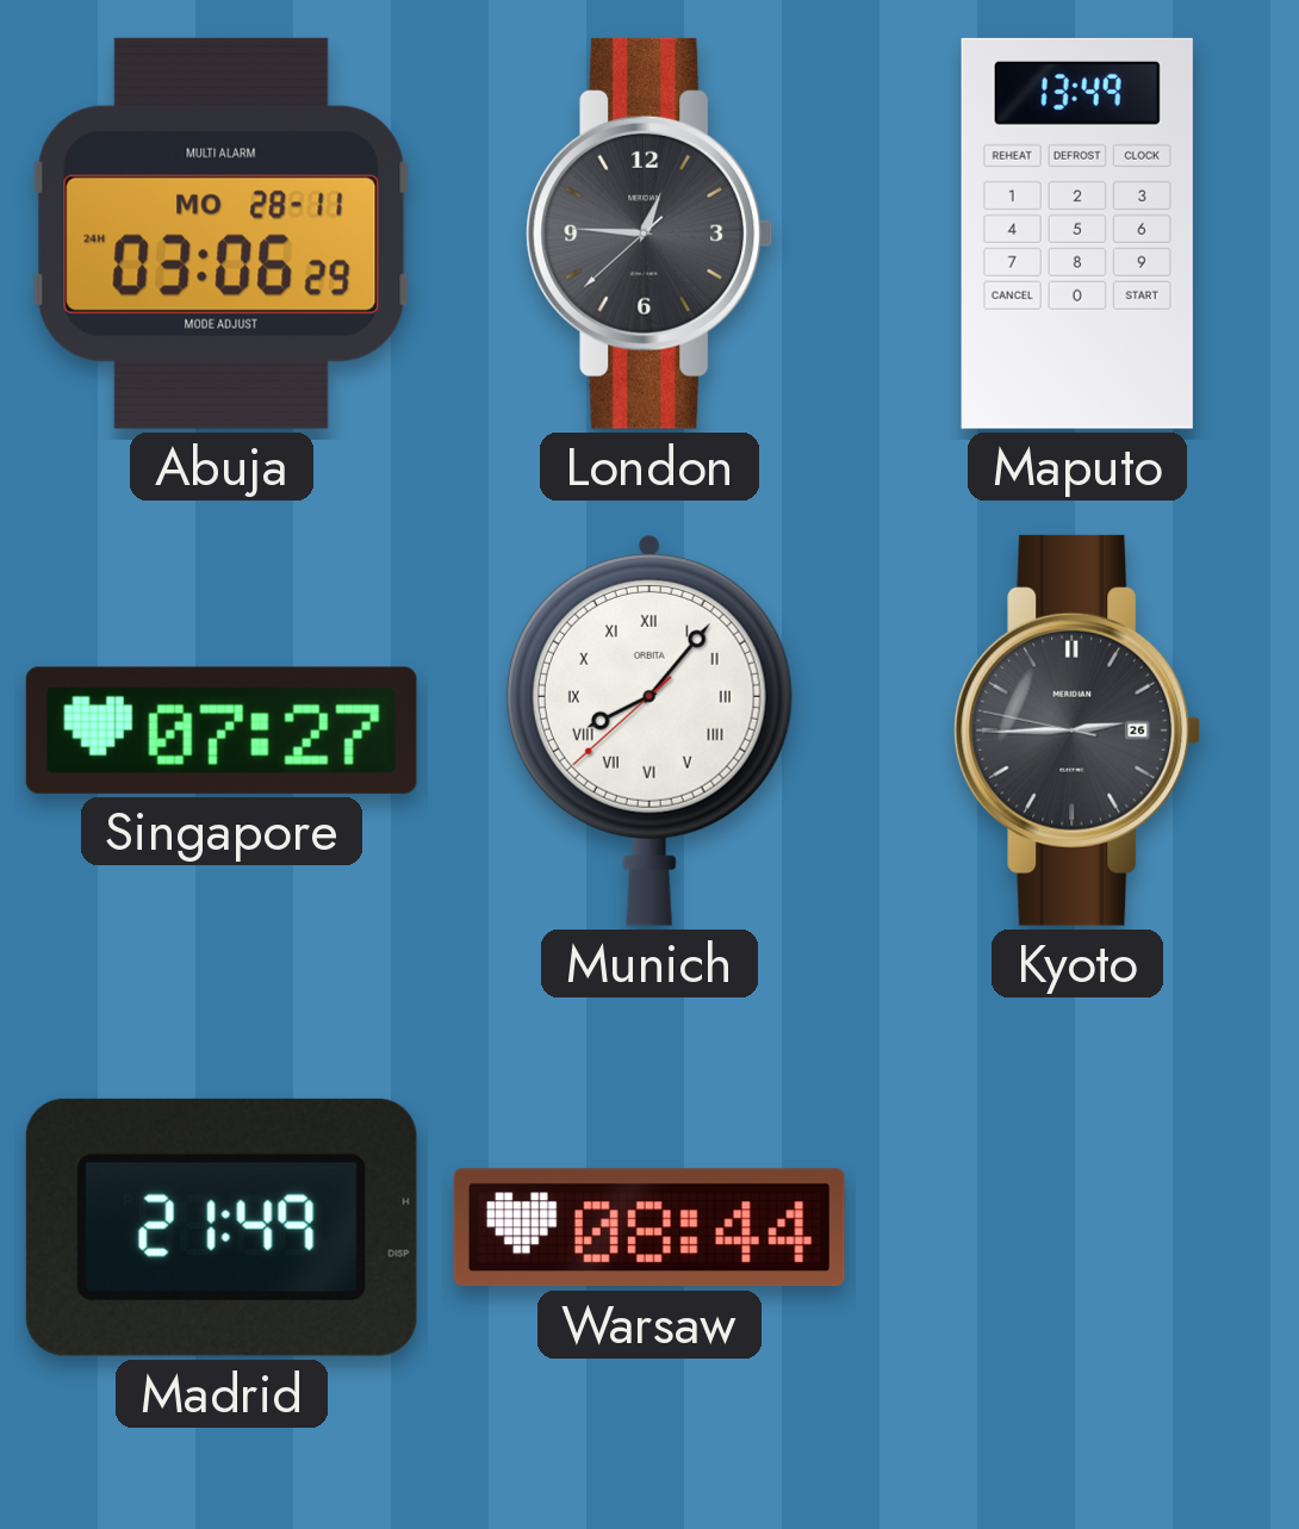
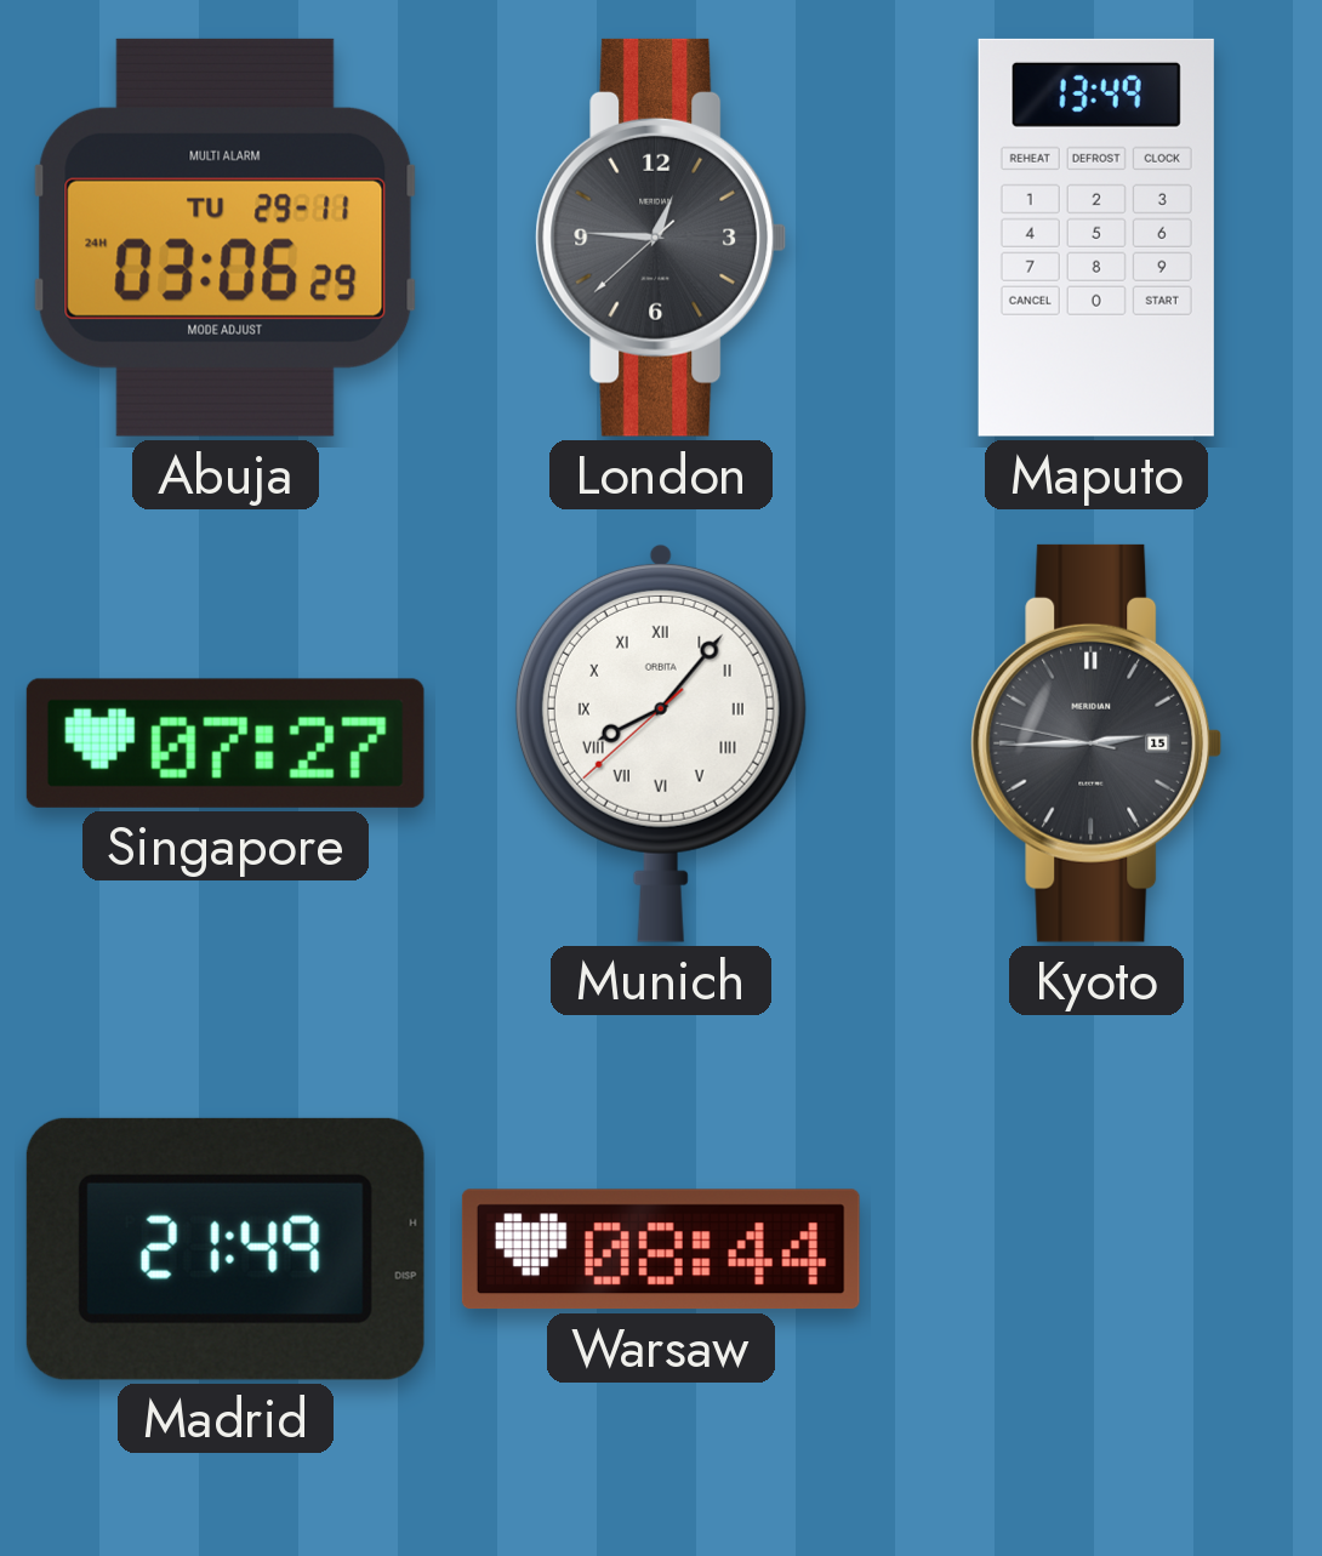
Abuja date: MO 28-11 -> TU 29-11 (226, 238)
Kyoto date: 26 -> 15 (1096, 743)
